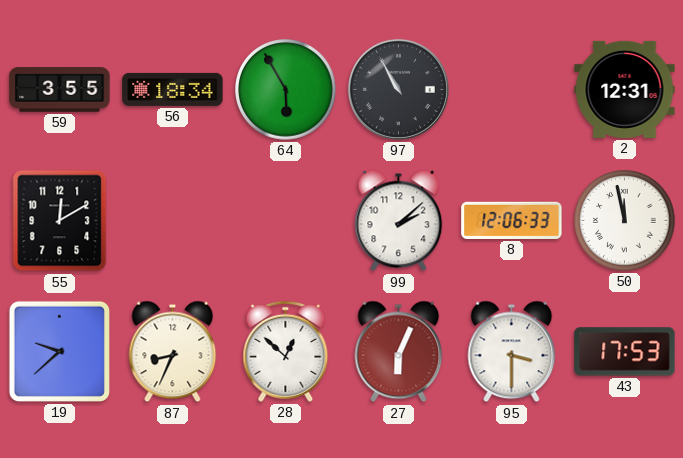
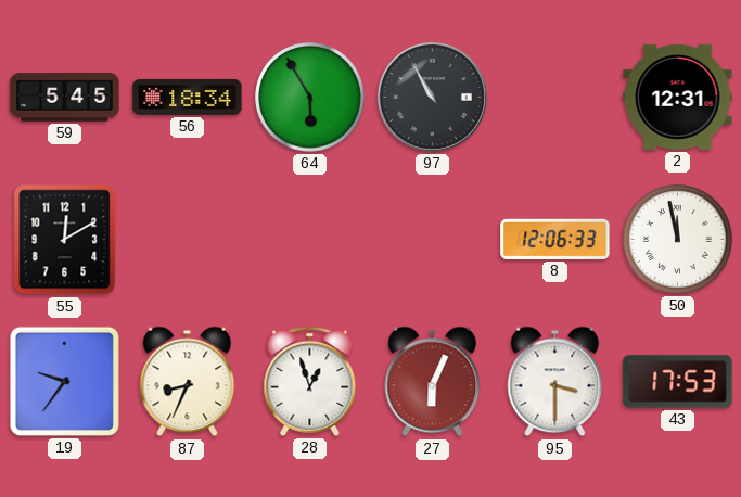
59: 3:55 -> 5:45 (65, 98)
99: 2:08 -> none (399, 221)
19: 9:38 -> 9:36 (64, 381)
28: 12:52 -> 12:57 (310, 381)
